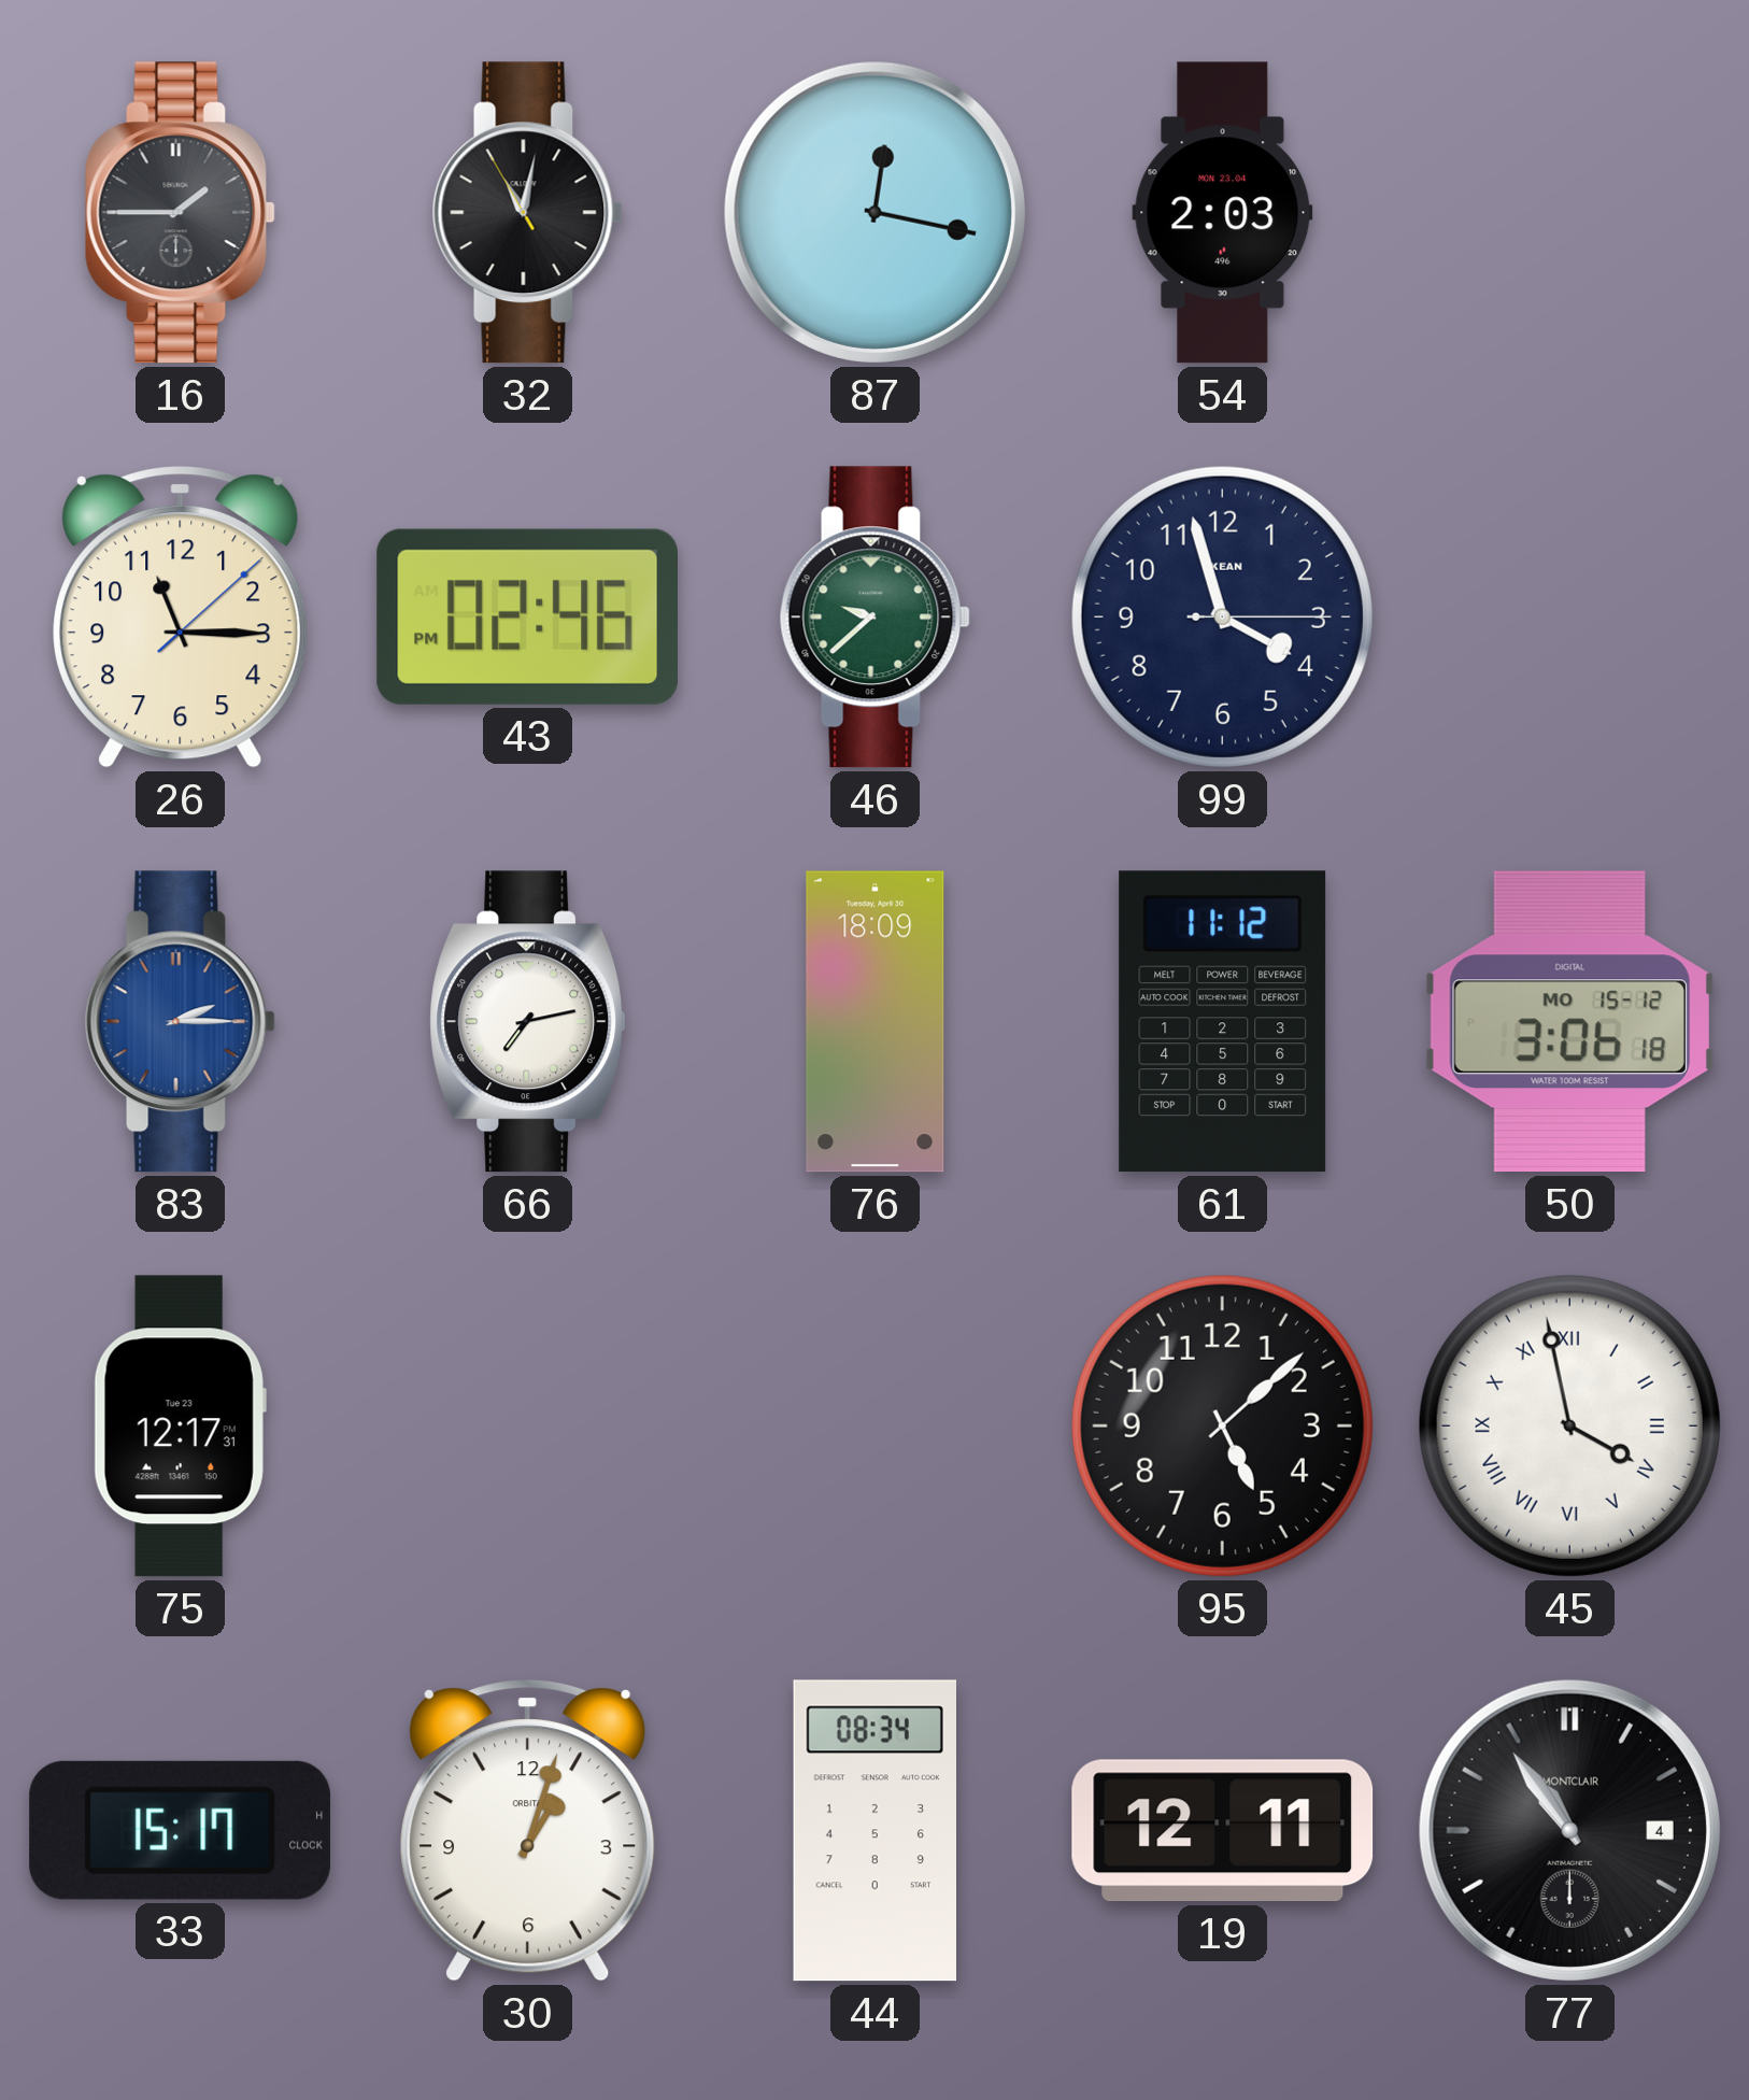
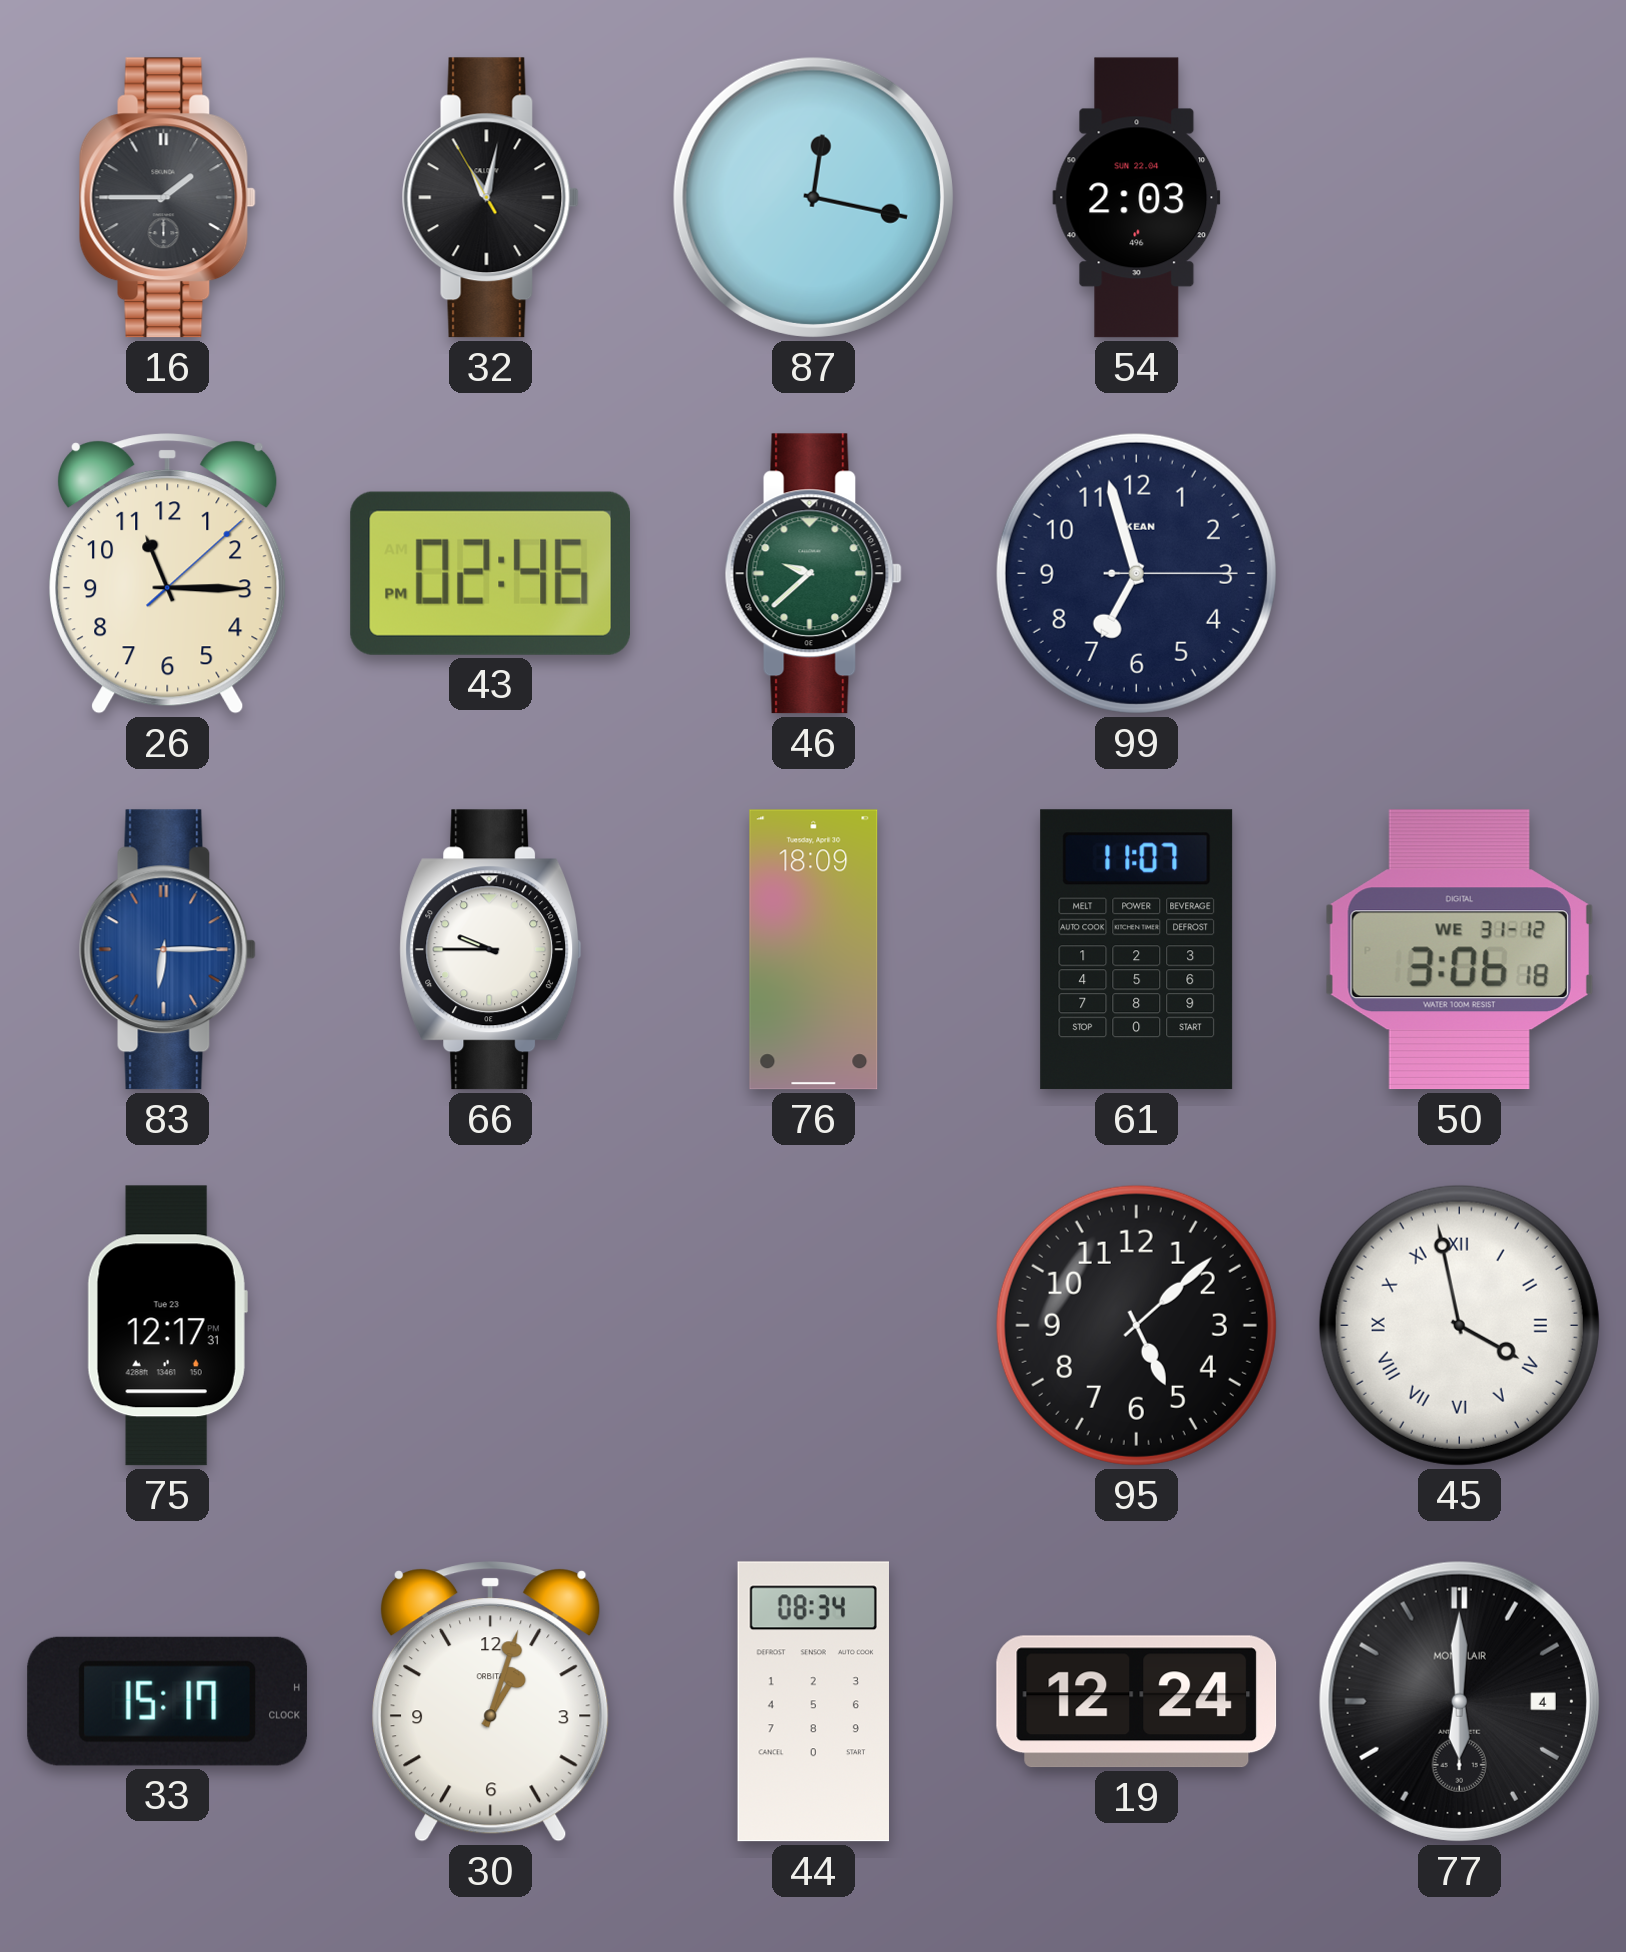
54 date: MON 23.04 -> SUN 22.04 (1137, 198)
99: 3:57 -> 6:57 (1136, 573)
83: 2:15 -> 6:15 (167, 950)
66: 7:13 -> 9:45 (491, 950)
61: 11:12 -> 11:07 (1137, 950)
50 date: MO 15-12 -> WE 31-12 (1459, 950)
19: 12:11 -> 12:24 (1137, 1702)
77: 10:54 -> 6:00 (1459, 1701)
